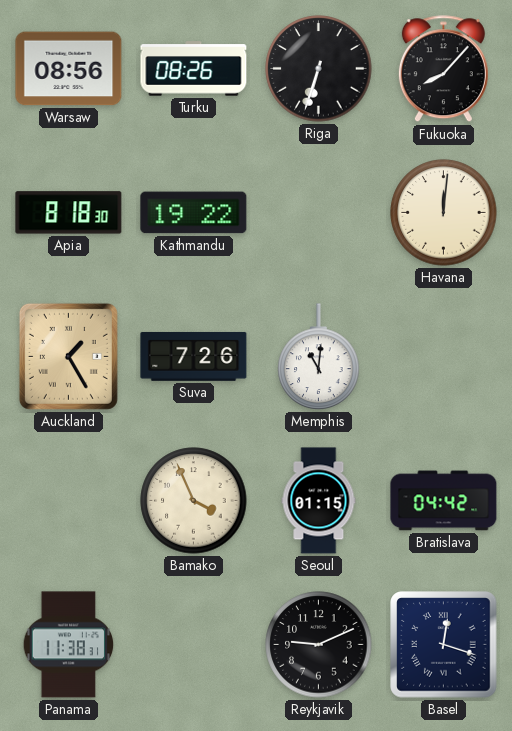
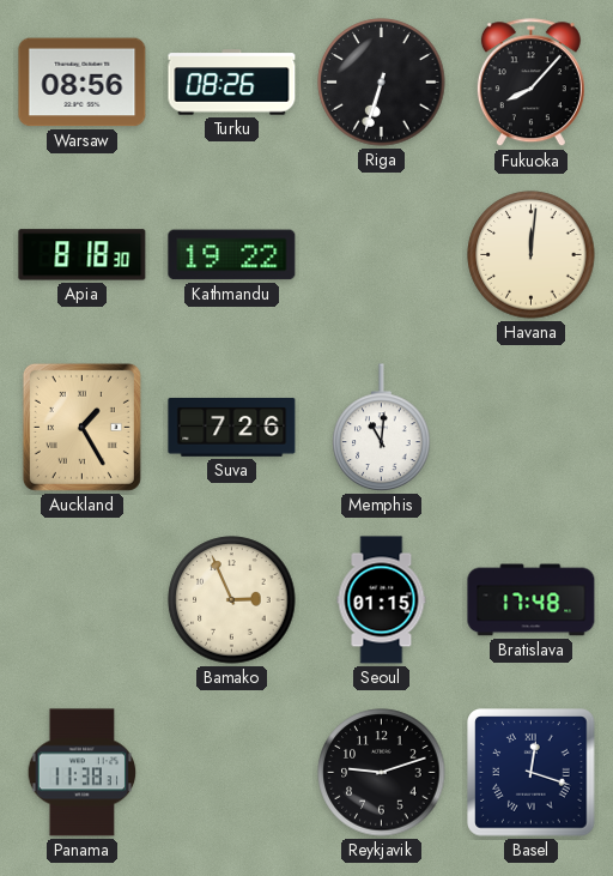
Bamako: 3:56 -> 2:56 (232, 600)
Bratislava: 04:42 -> 17:48 (532, 600)
Reykjavik: 9:11 -> 9:12 (382, 773)
